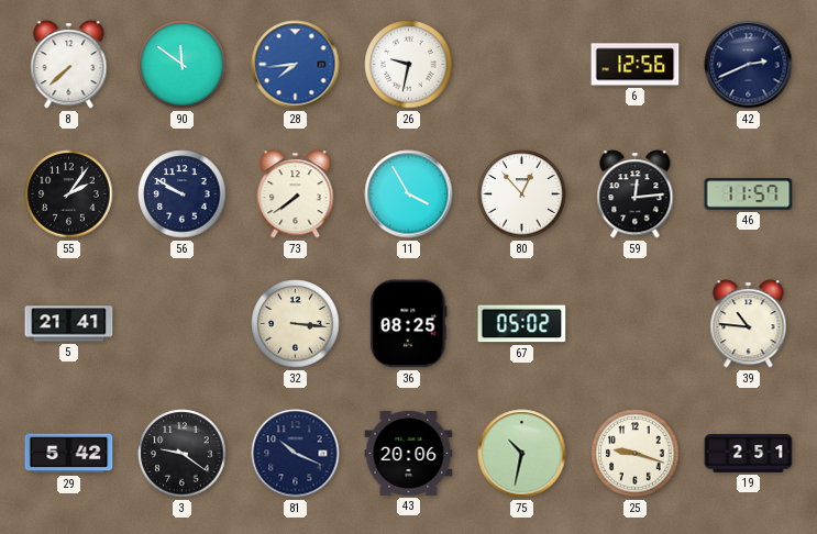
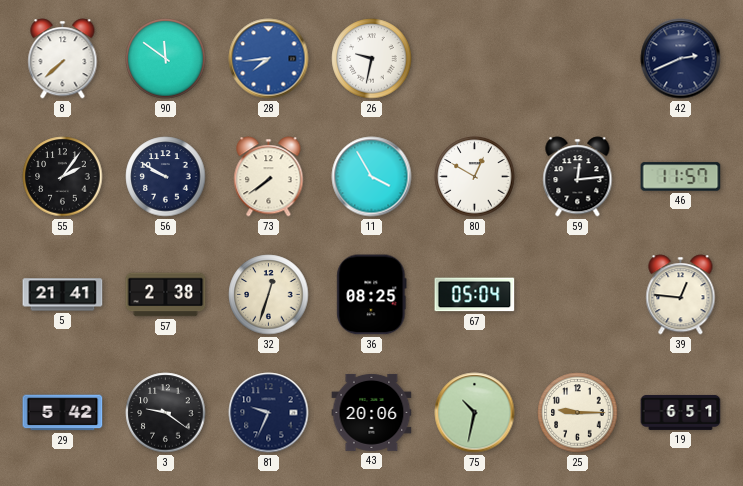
6: 12:56 -> none (636, 65)
80: 12:53 -> 12:50 (475, 177)
57: none -> 2:38 (166, 295)
32: 3:16 -> 12:33 (269, 295)
67: 05:02 -> 05:04 (475, 295)
39: 10:46 -> 12:46 (681, 295)
81: 10:19 -> 9:34 (269, 413)
25: 9:18 -> 9:15 (578, 413)
19: 2:51 -> 6:51 (681, 412)
